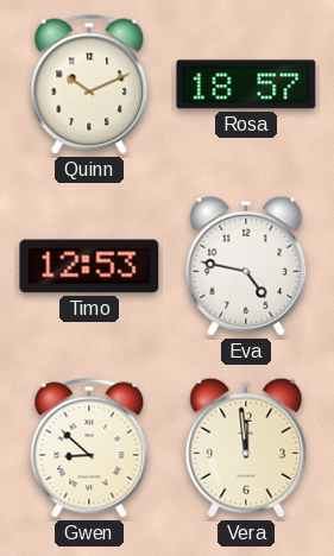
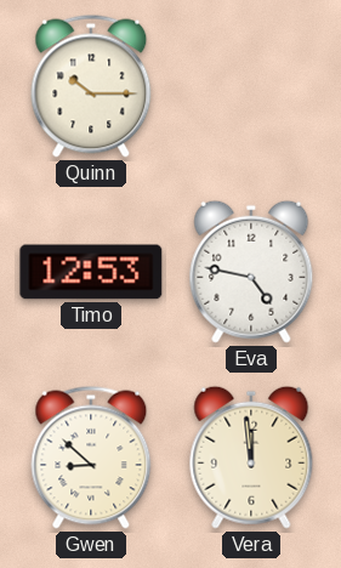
Quinn: 10:11 -> 10:15 (91, 86)
Rosa: 18:57 -> none (246, 84)
